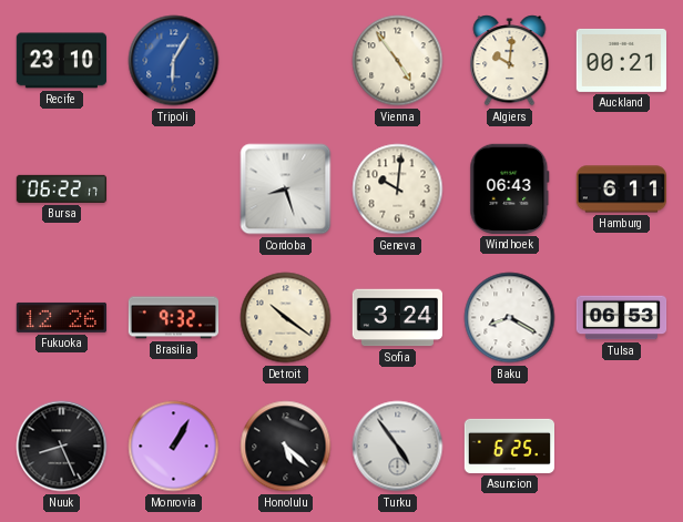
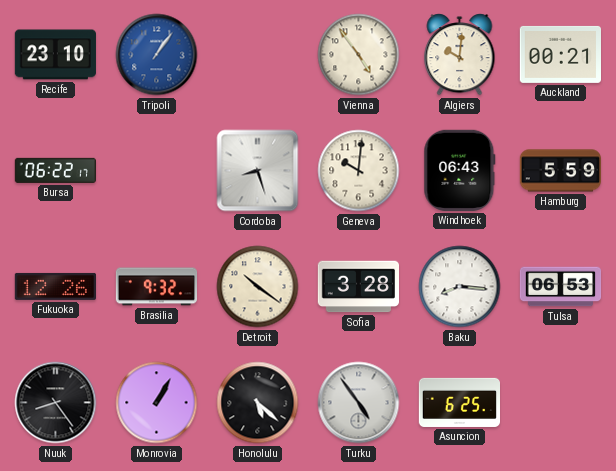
Tripoli: 6:05 -> 1:06 (157, 55)
Hamburg: 6:11 -> 5:59 (560, 171)
Sofia: 3:24 -> 3:28 (358, 287)
Baku: 8:20 -> 8:16 (460, 287)
Nuuk: 8:26 -> 8:24 (56, 403)
